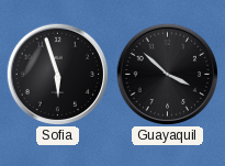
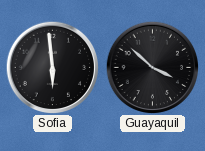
Sofia: 5:57 -> 5:59 (52, 67)
